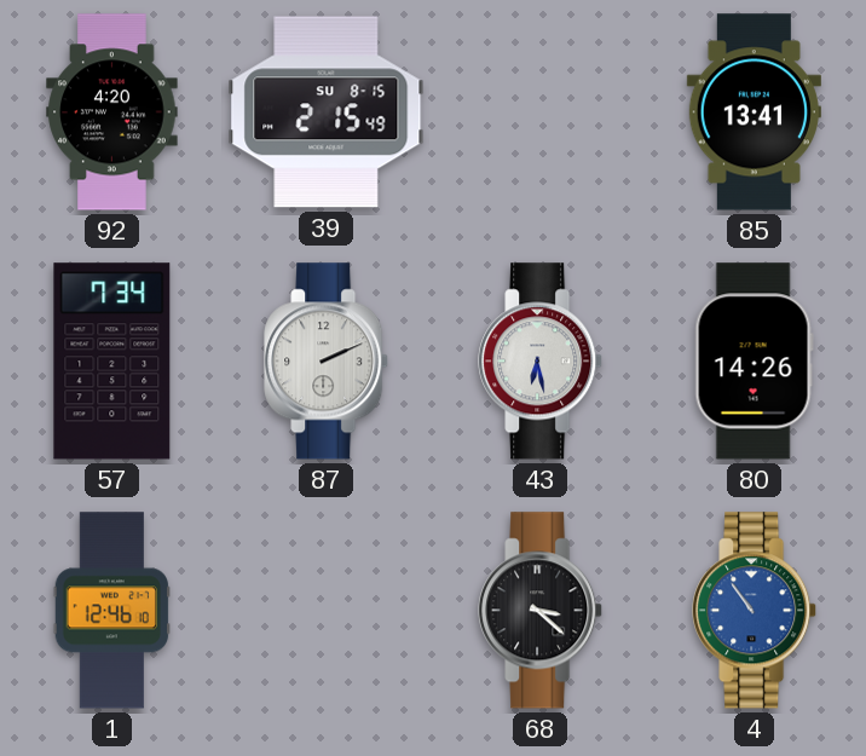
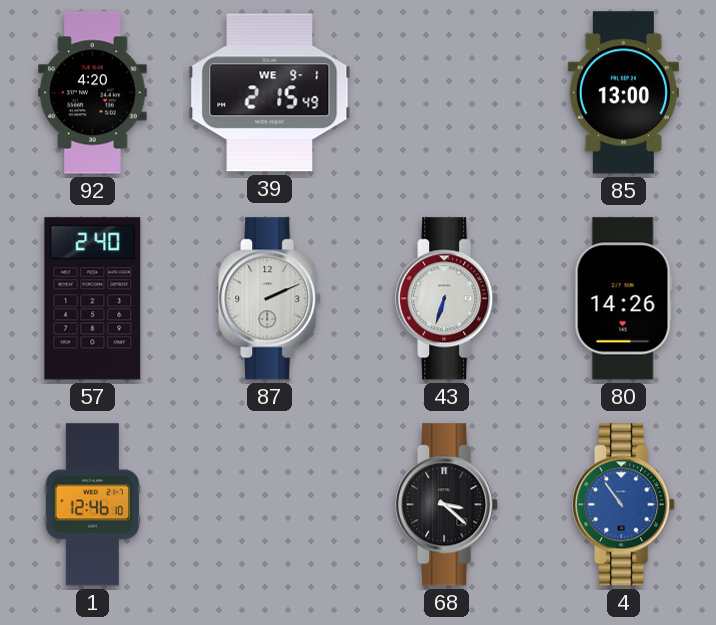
39 date: SU 8-15 -> WE 9-1 (270, 93)
85: 13:41 -> 13:00 (623, 93)
57: 7:34 -> 2:40 (93, 299)
43: 6:28 -> 6:33 (447, 299)
